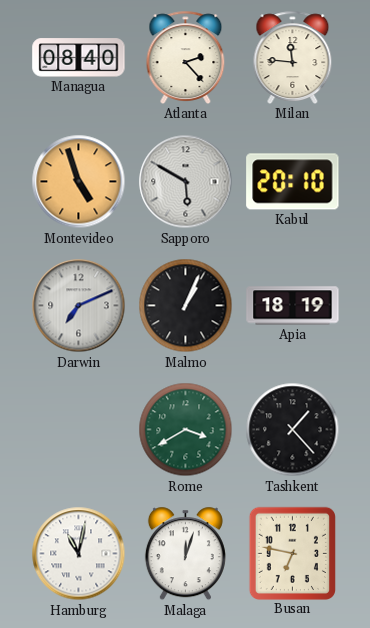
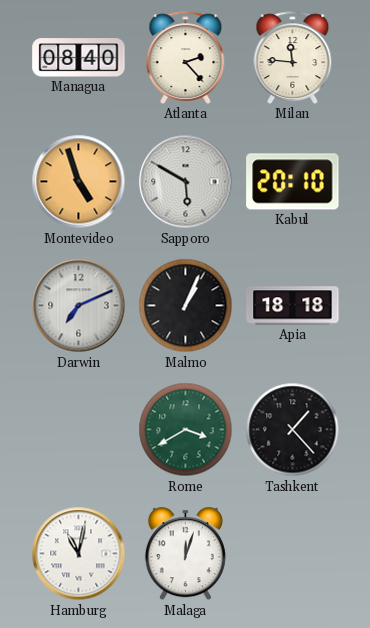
Apia: 18:19 -> 18:18 (293, 306)
Busan: 6:47 -> none (292, 553)
